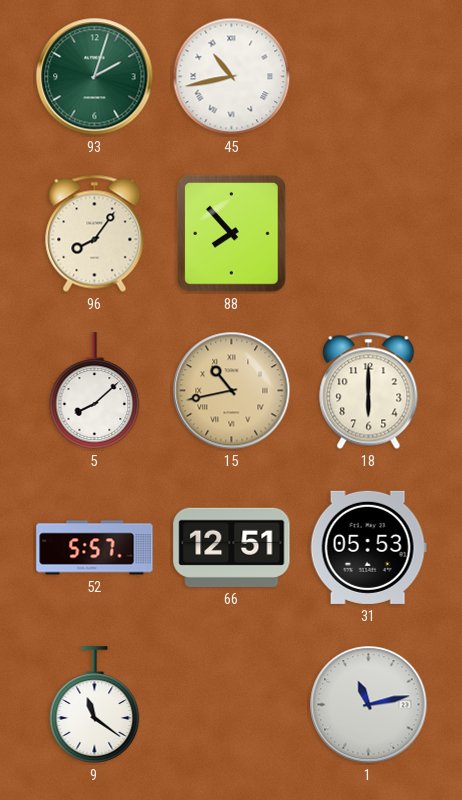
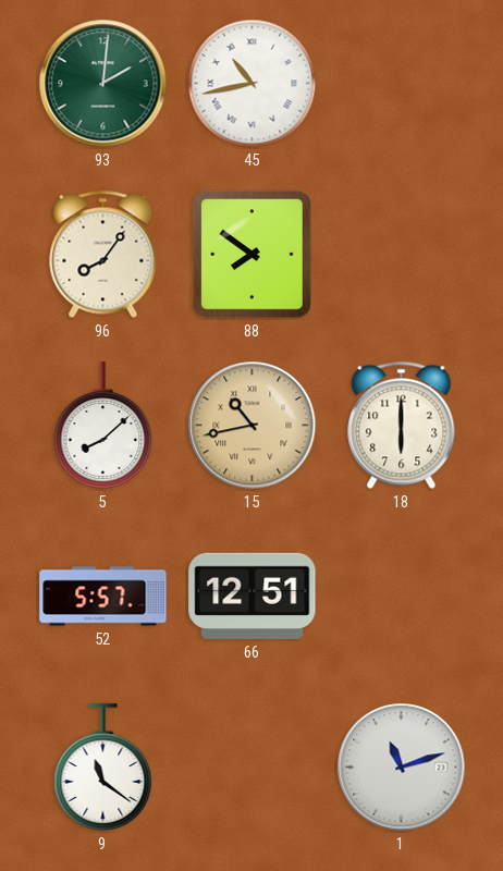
93: 2:03 -> 2:01 (103, 84)
88: 7:53 -> 7:51 (253, 255)
31: 05:53 -> none (368, 547)
1: 11:13 -> 11:12 (402, 768)
